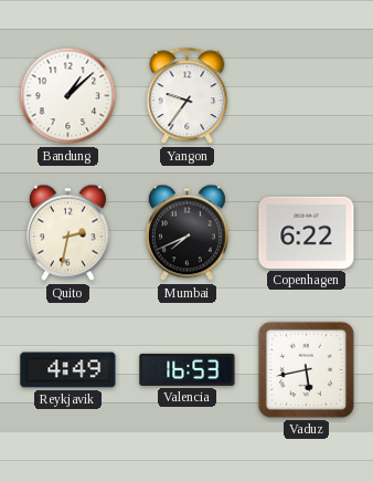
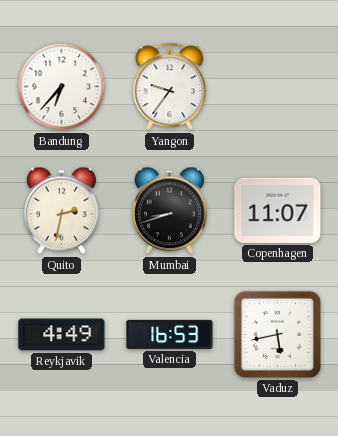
Bandung: 1:08 -> 6:37 (62, 87)
Mumbai: 7:41 -> 8:42 (169, 211)
Copenhagen: 6:22 -> 11:07 (278, 210)
